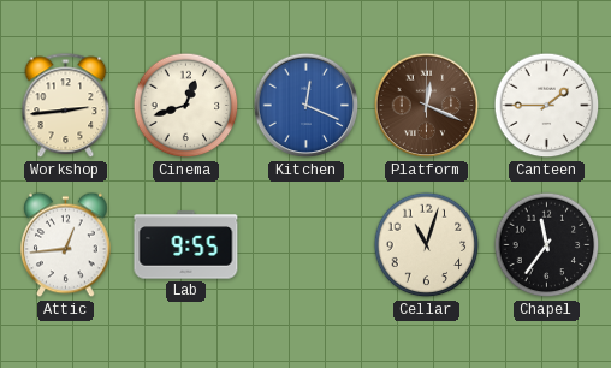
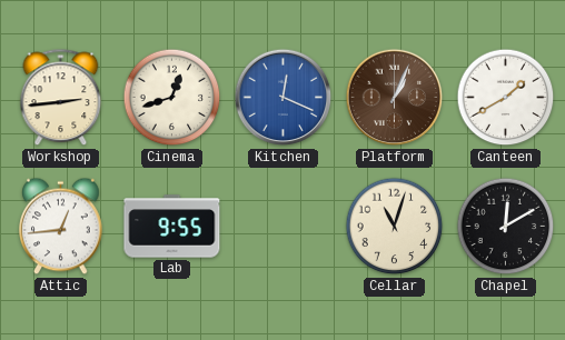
Platform: 12:19 -> 1:04 (395, 98)
Canteen: 1:45 -> 1:40 (506, 98)
Chapel: 11:36 -> 12:10 (506, 227)
